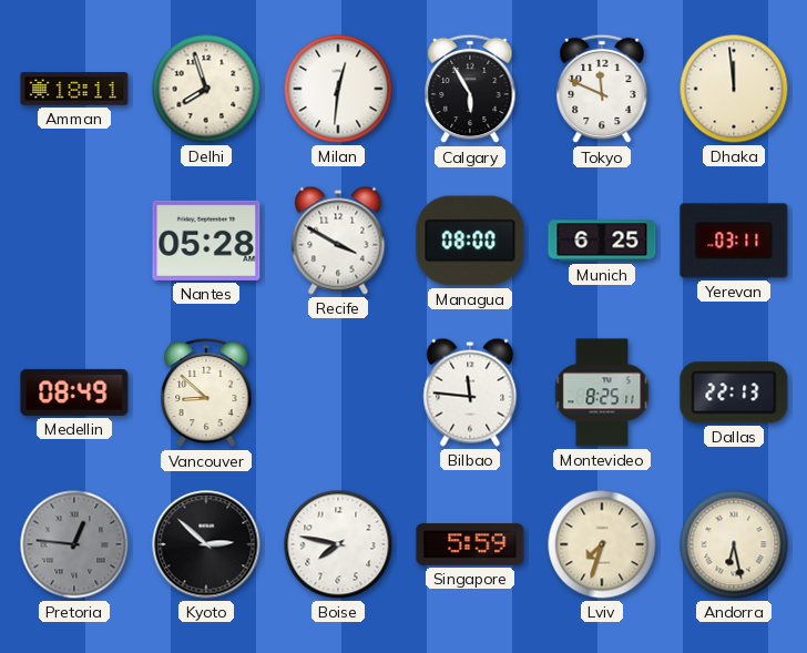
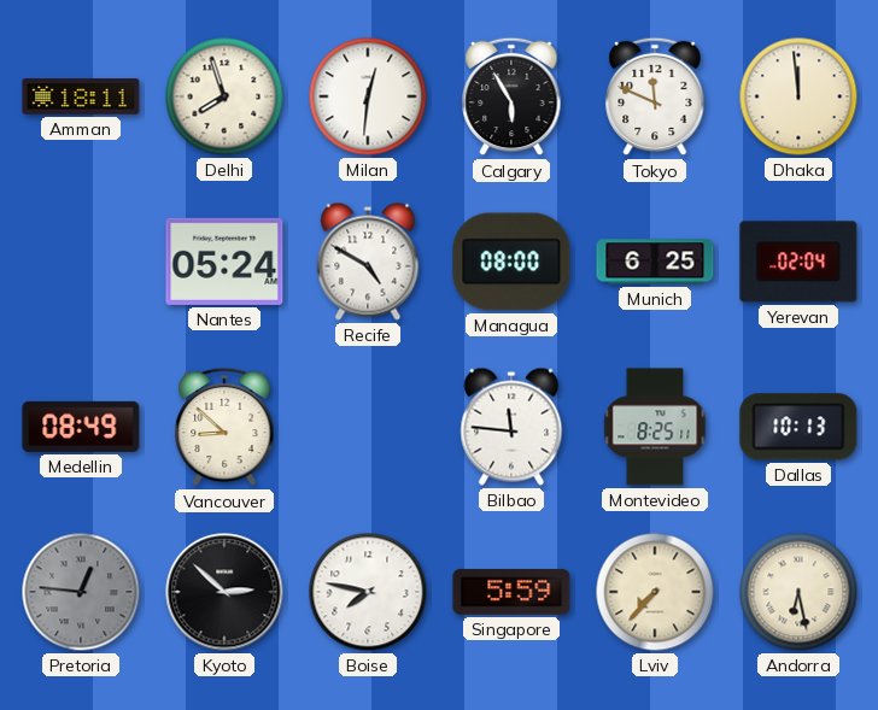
Nantes: 05:28 -> 05:24 (224, 262)
Recife: 3:50 -> 4:50 (368, 262)
Yerevan: 03:11 -> 02:04 (798, 262)
Dallas: 22:13 -> 10:13 (798, 427)
Lviv: 7:33 -> 7:37 (655, 592)
